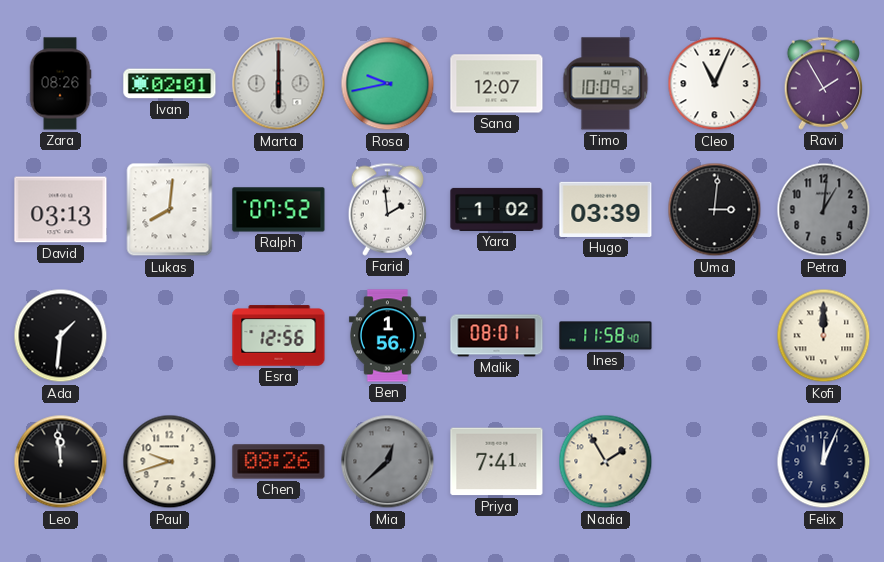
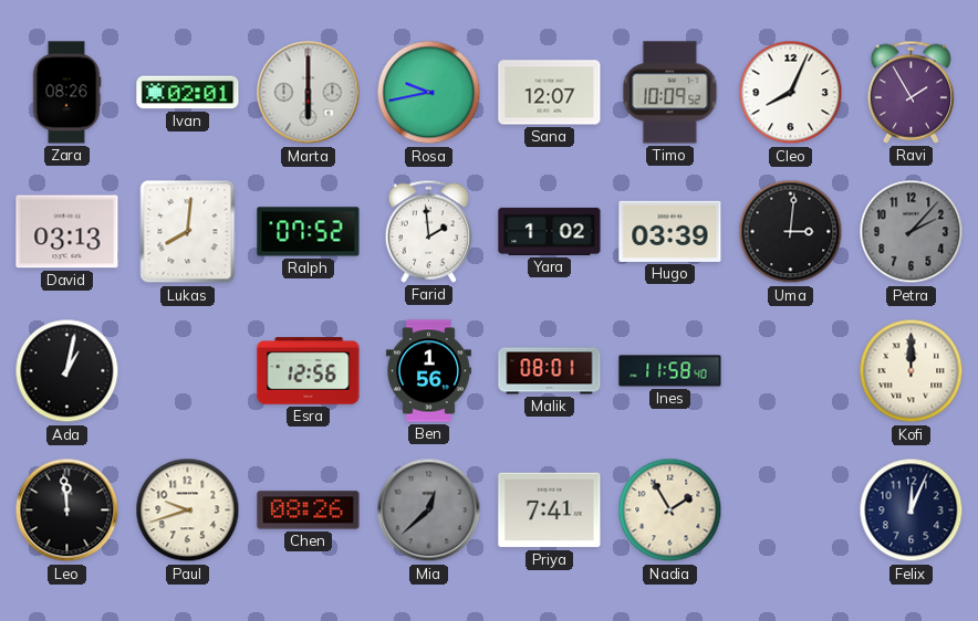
Cleo: 11:04 -> 8:04 (791, 93)
Petra: 1:01 -> 2:07 (912, 232)
Ada: 1:31 -> 1:02 (67, 371)
